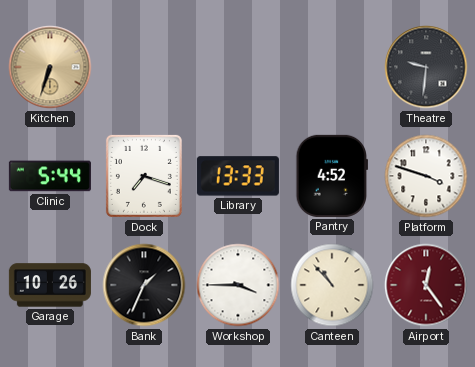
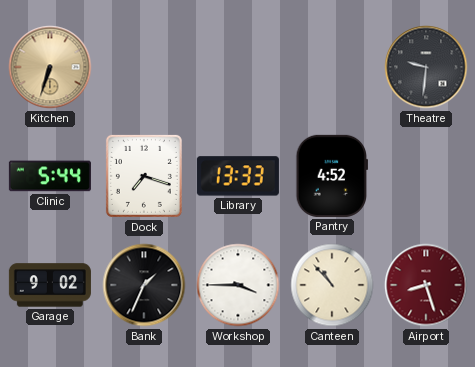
Platform: 3:48 -> none (426, 176)
Garage: 10:26 -> 9:02 (50, 285)
Airport: 12:24 -> 8:27 (426, 285)
